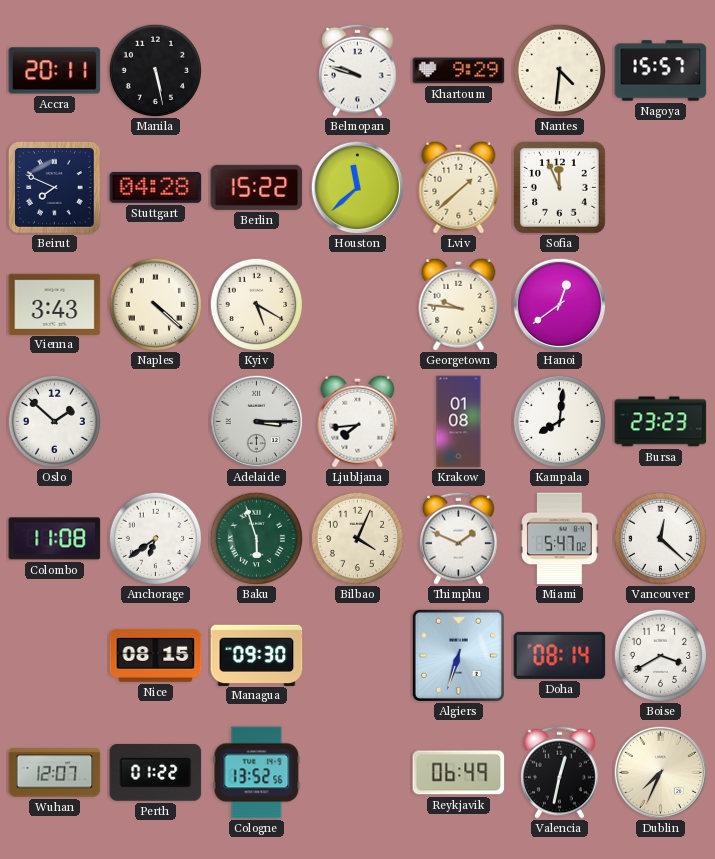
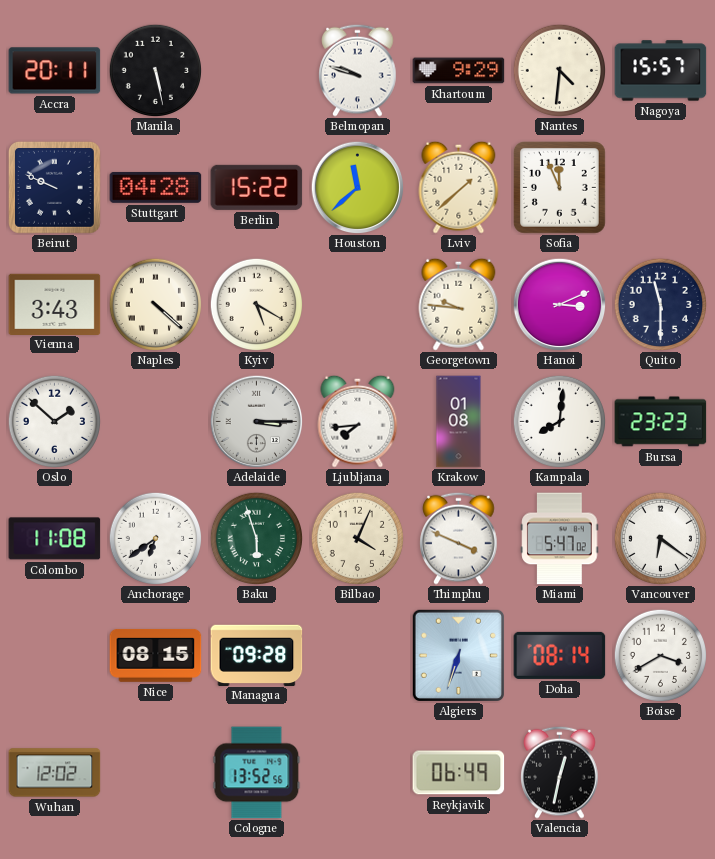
Beirut: 7:49 -> 9:49 (54, 187)
Hanoi: 12:39 -> 3:11 (559, 304)
Quito: none -> 11:30 (660, 304)
Thimphu: 1:49 -> 3:49 (459, 538)
Vancouver: 12:22 -> 6:21 (660, 538)
Managua: 09:30 -> 09:28 (257, 655)
Wuhan: 12:07 -> 12:02 (55, 773)
Perth: 01:22 -> none (156, 772)
Dublin: 7:34 -> none (660, 772)
